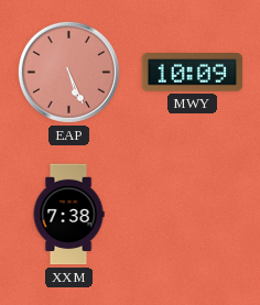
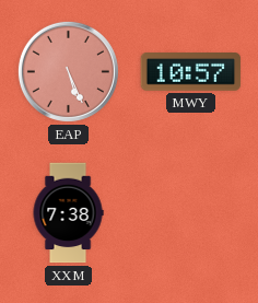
MWY: 10:09 -> 10:57 (191, 72)
